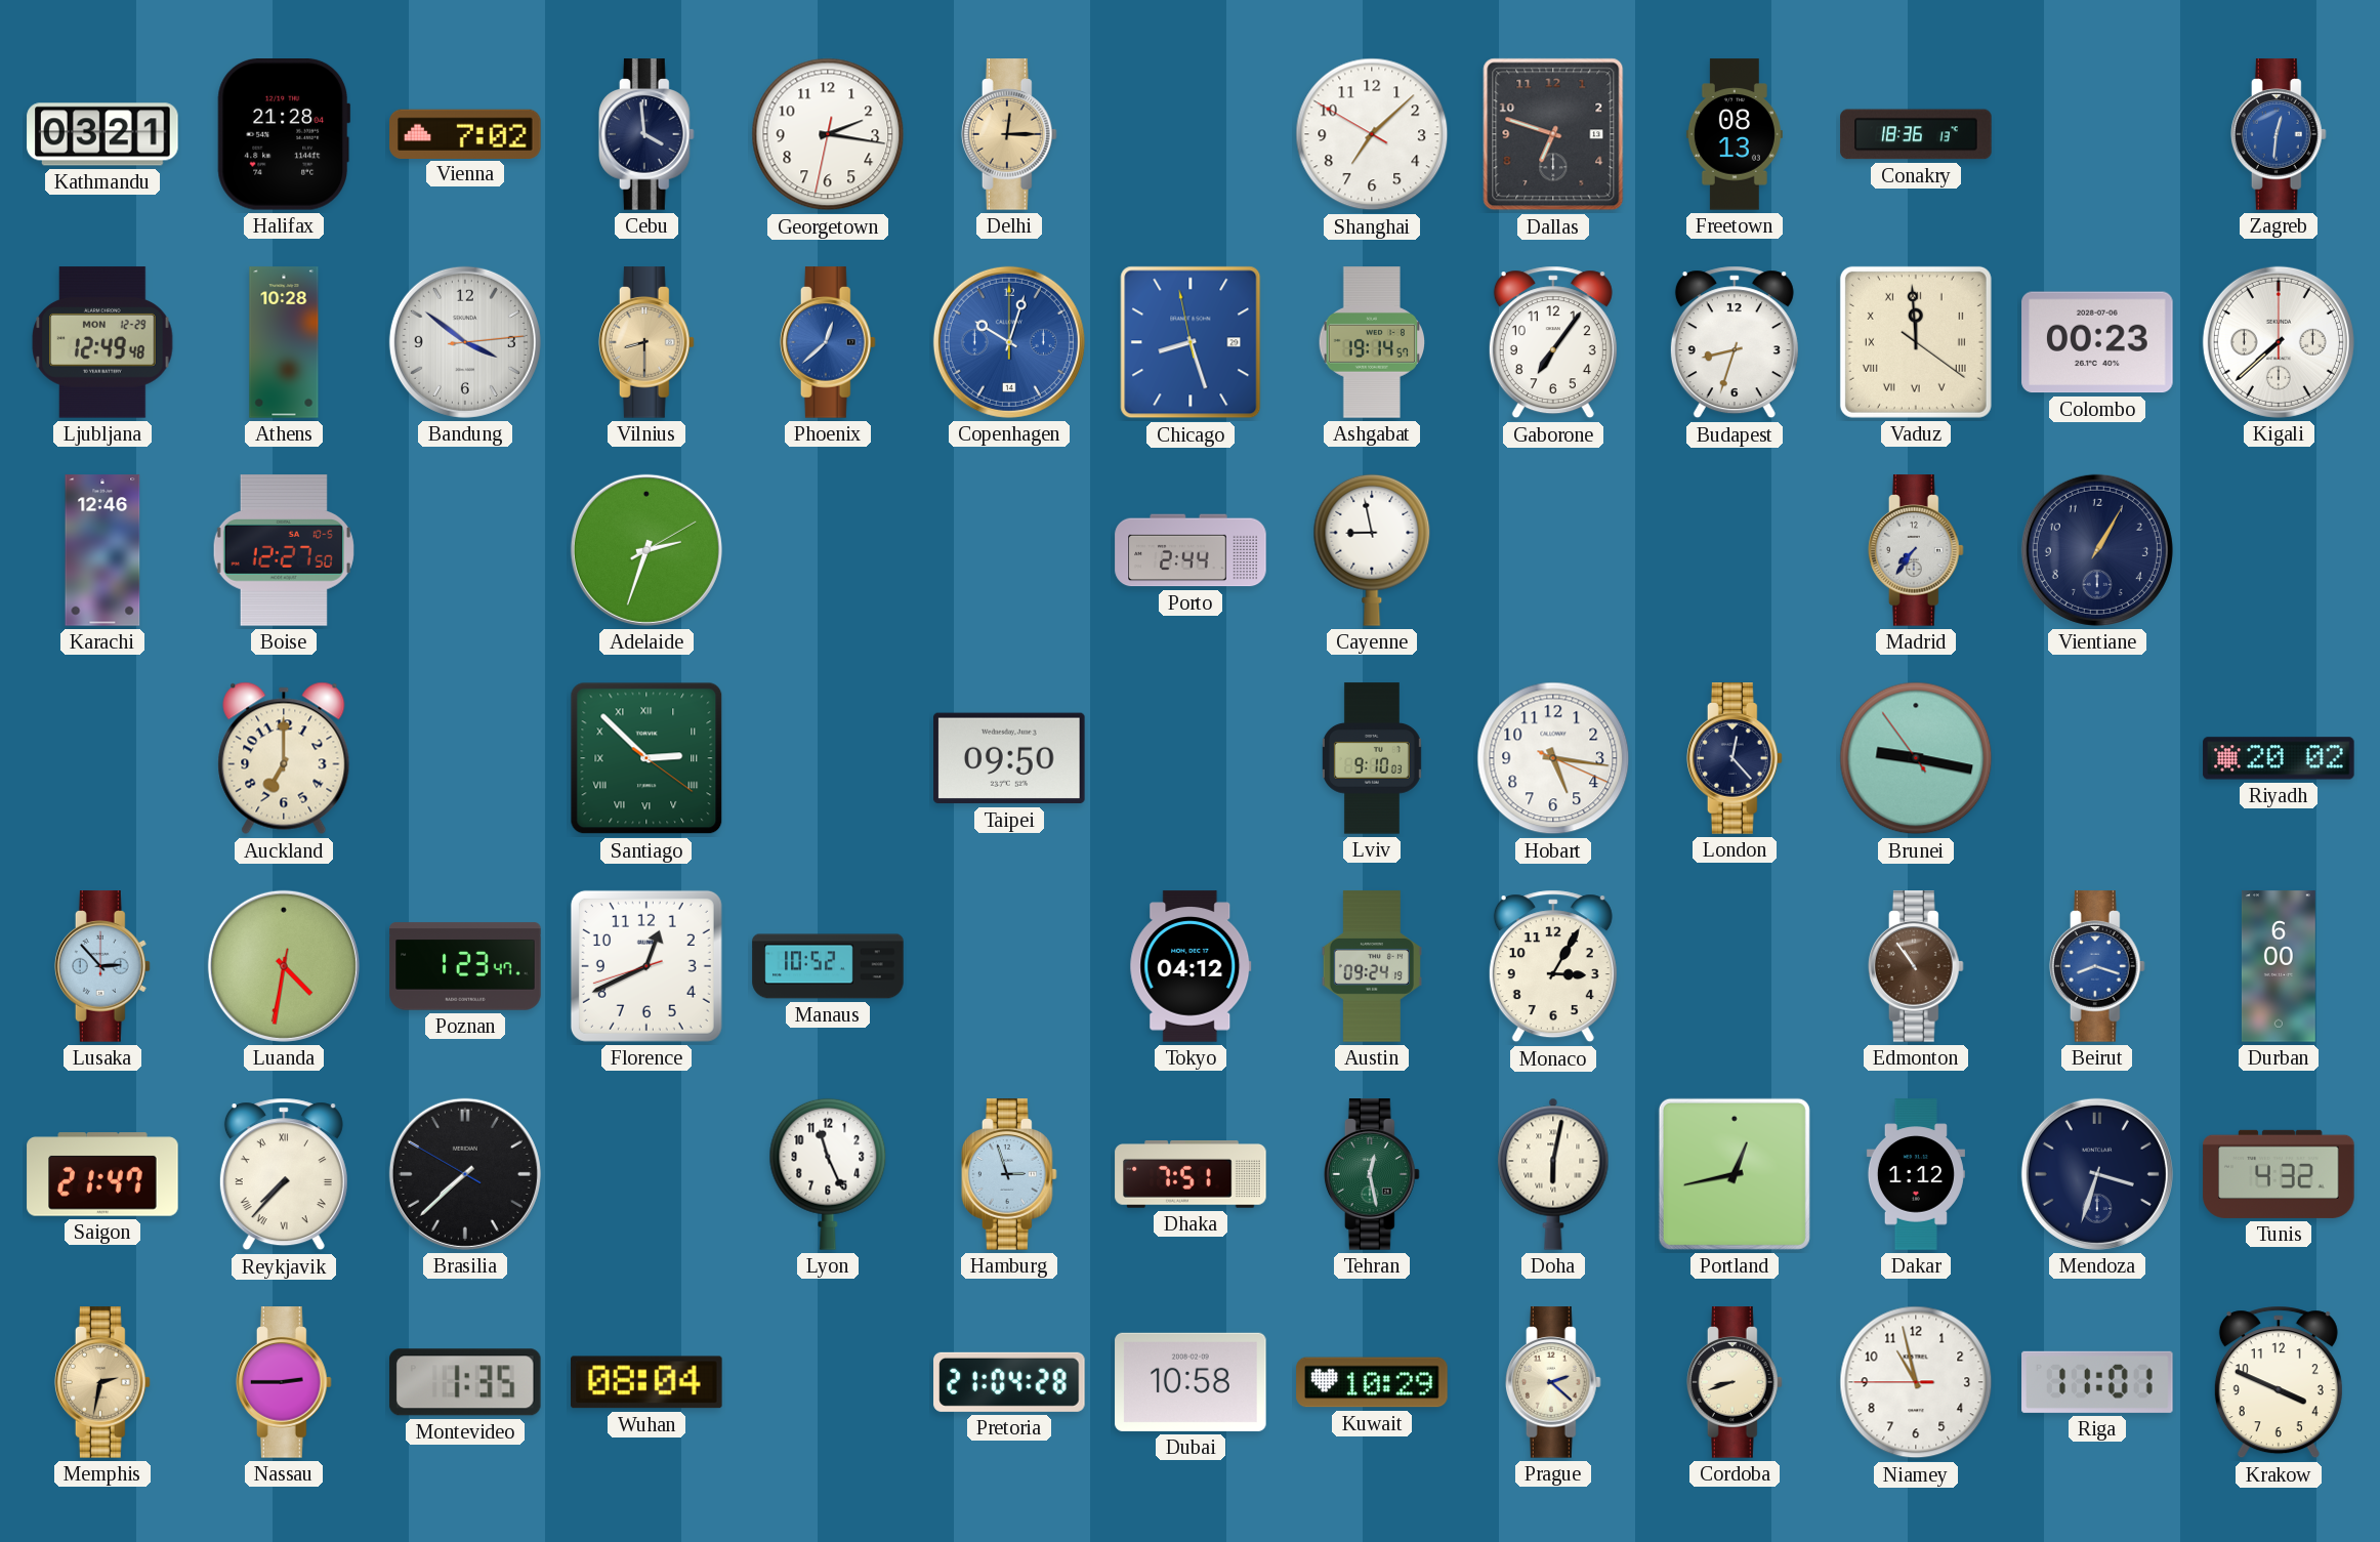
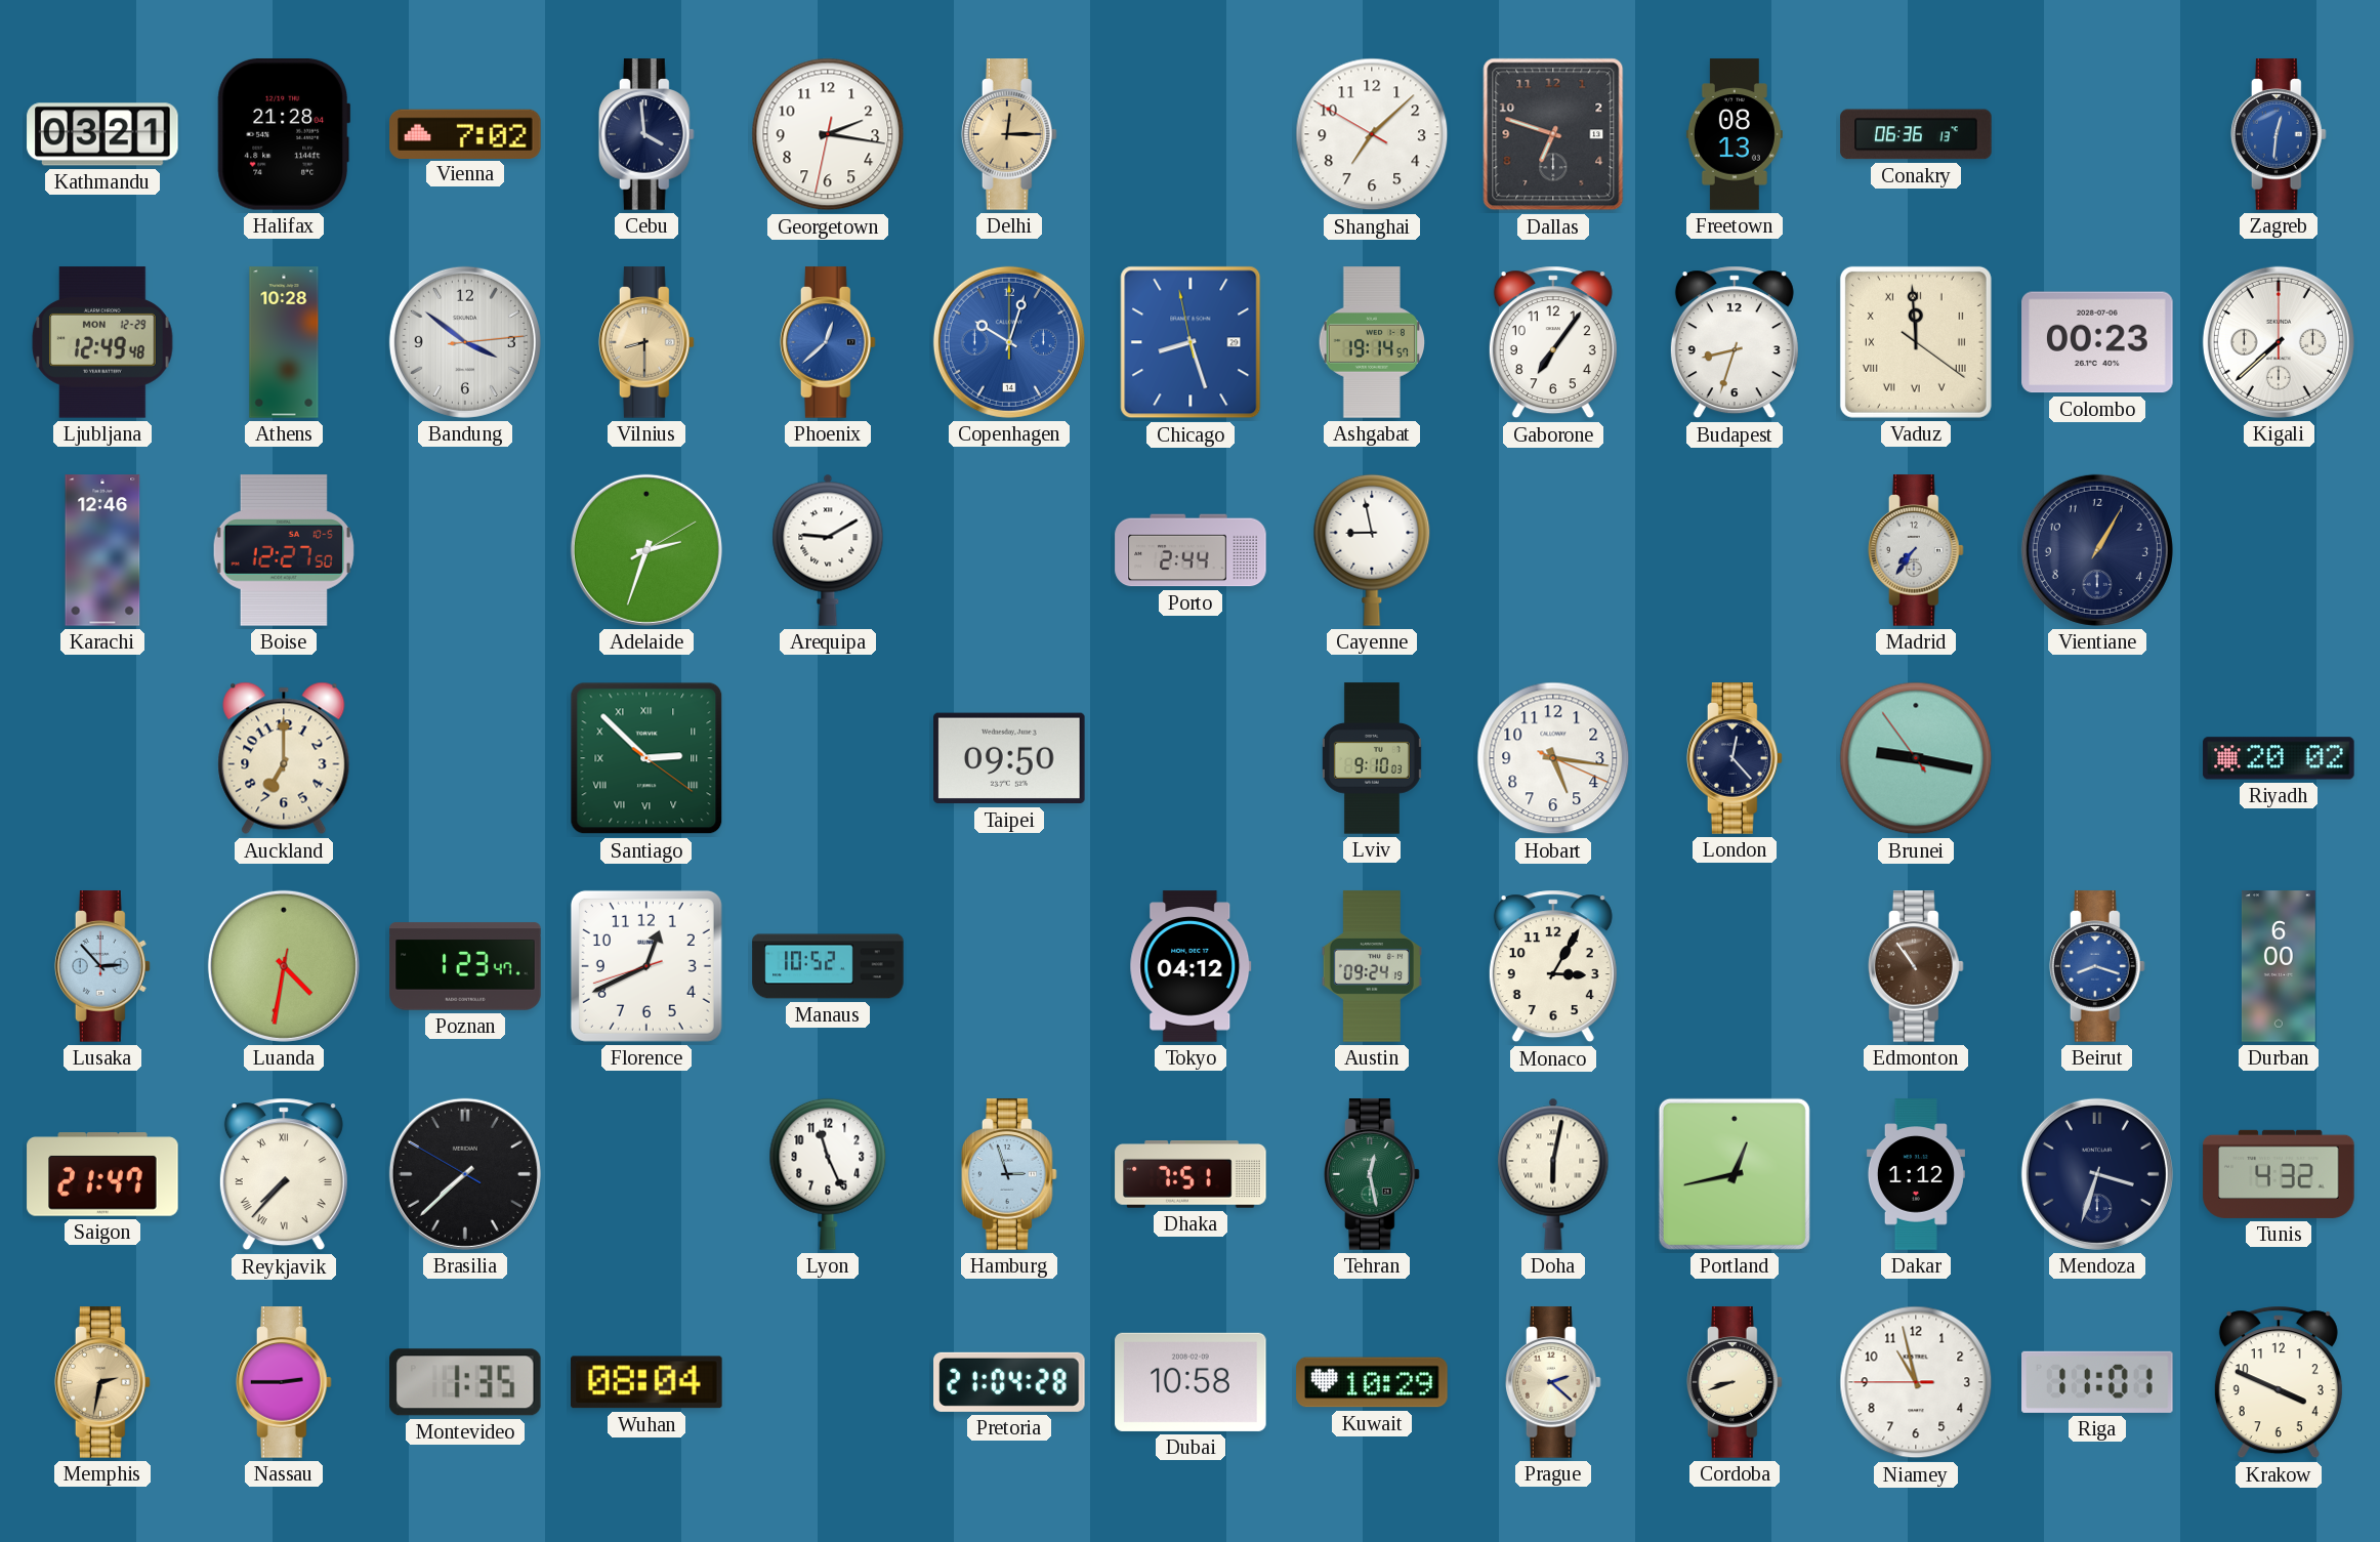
Conakry: 18:36 -> 06:36 (1916, 134)
Arequipa: none -> 9:10 (828, 550)
